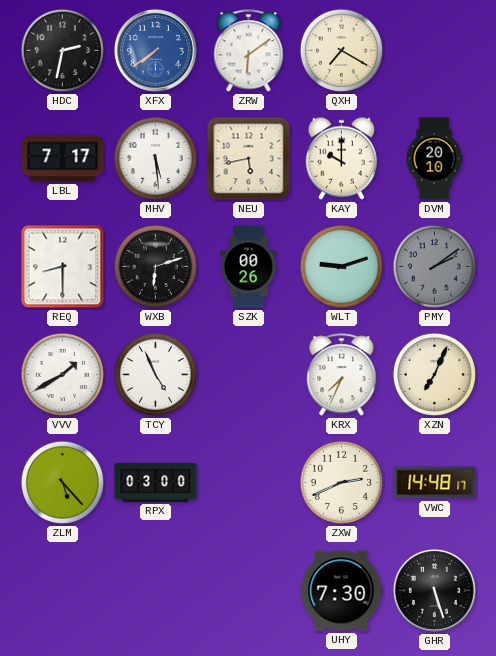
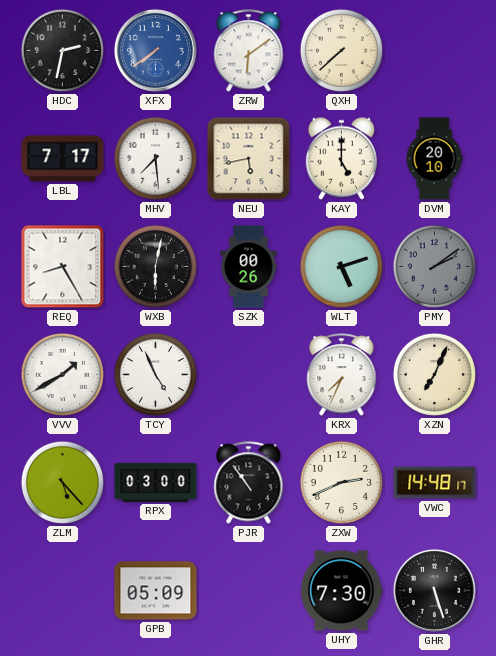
QXH: 7:20 -> 7:38 (341, 50)
MHV: 5:29 -> 7:29 (155, 158)
KAY: 10:00 -> 5:00 (341, 158)
REQ: 8:30 -> 8:25 (63, 267)
WXB: 6:12 -> 6:02 (155, 266)
WLT: 9:12 -> 5:12 (341, 266)
PJR: none -> 10:54 (249, 483)
GPB: none -> 05:09 (156, 591)
